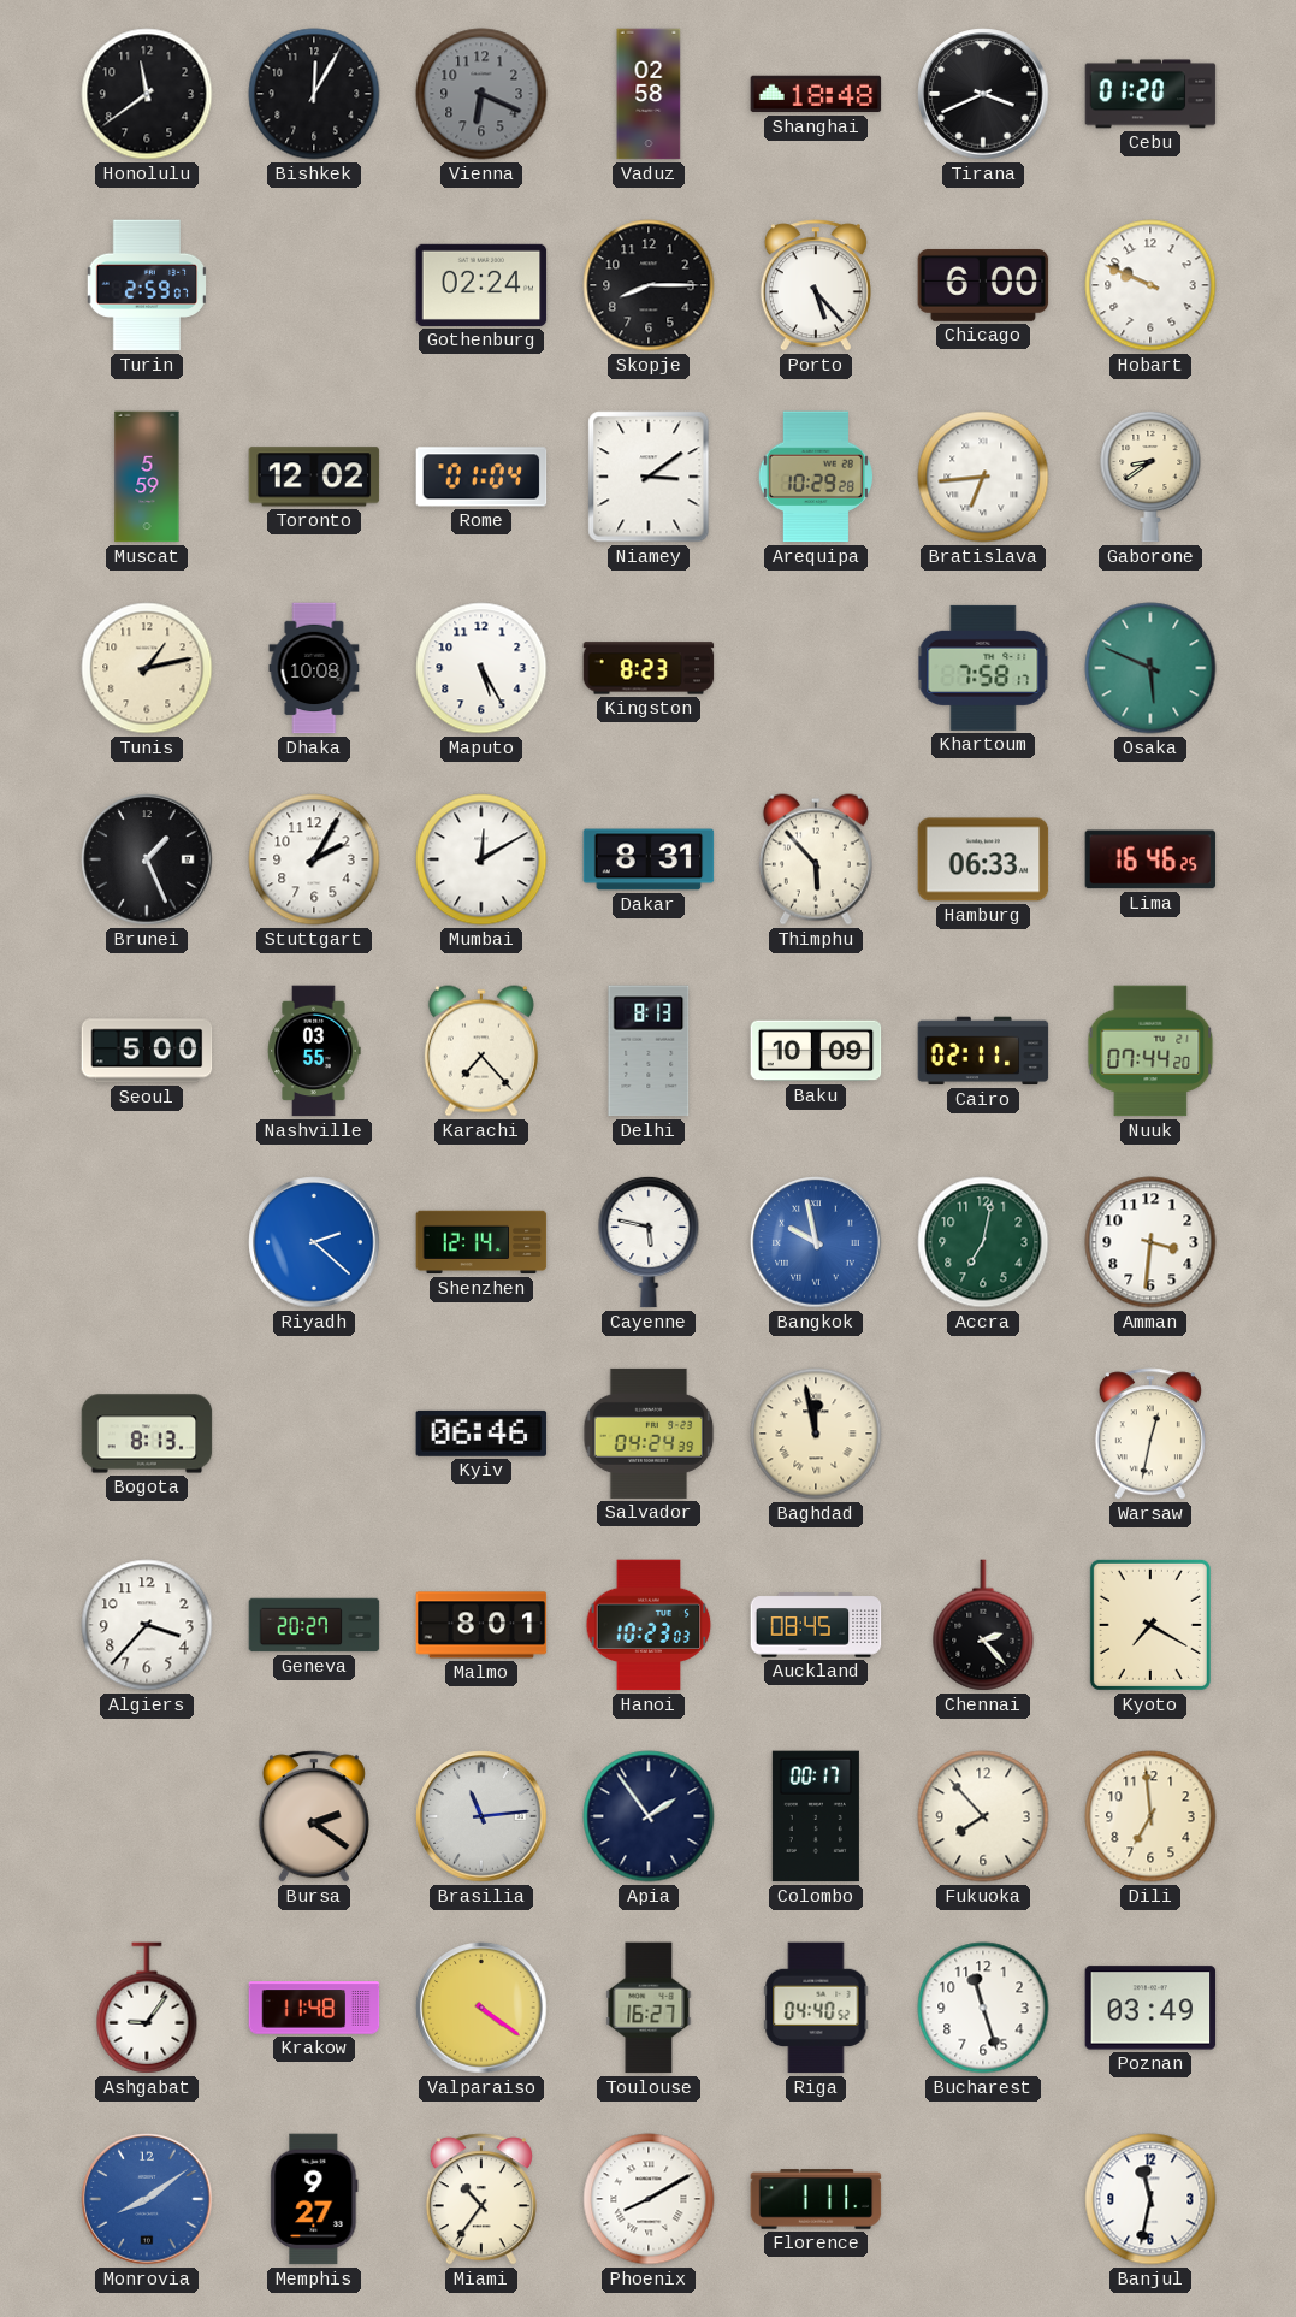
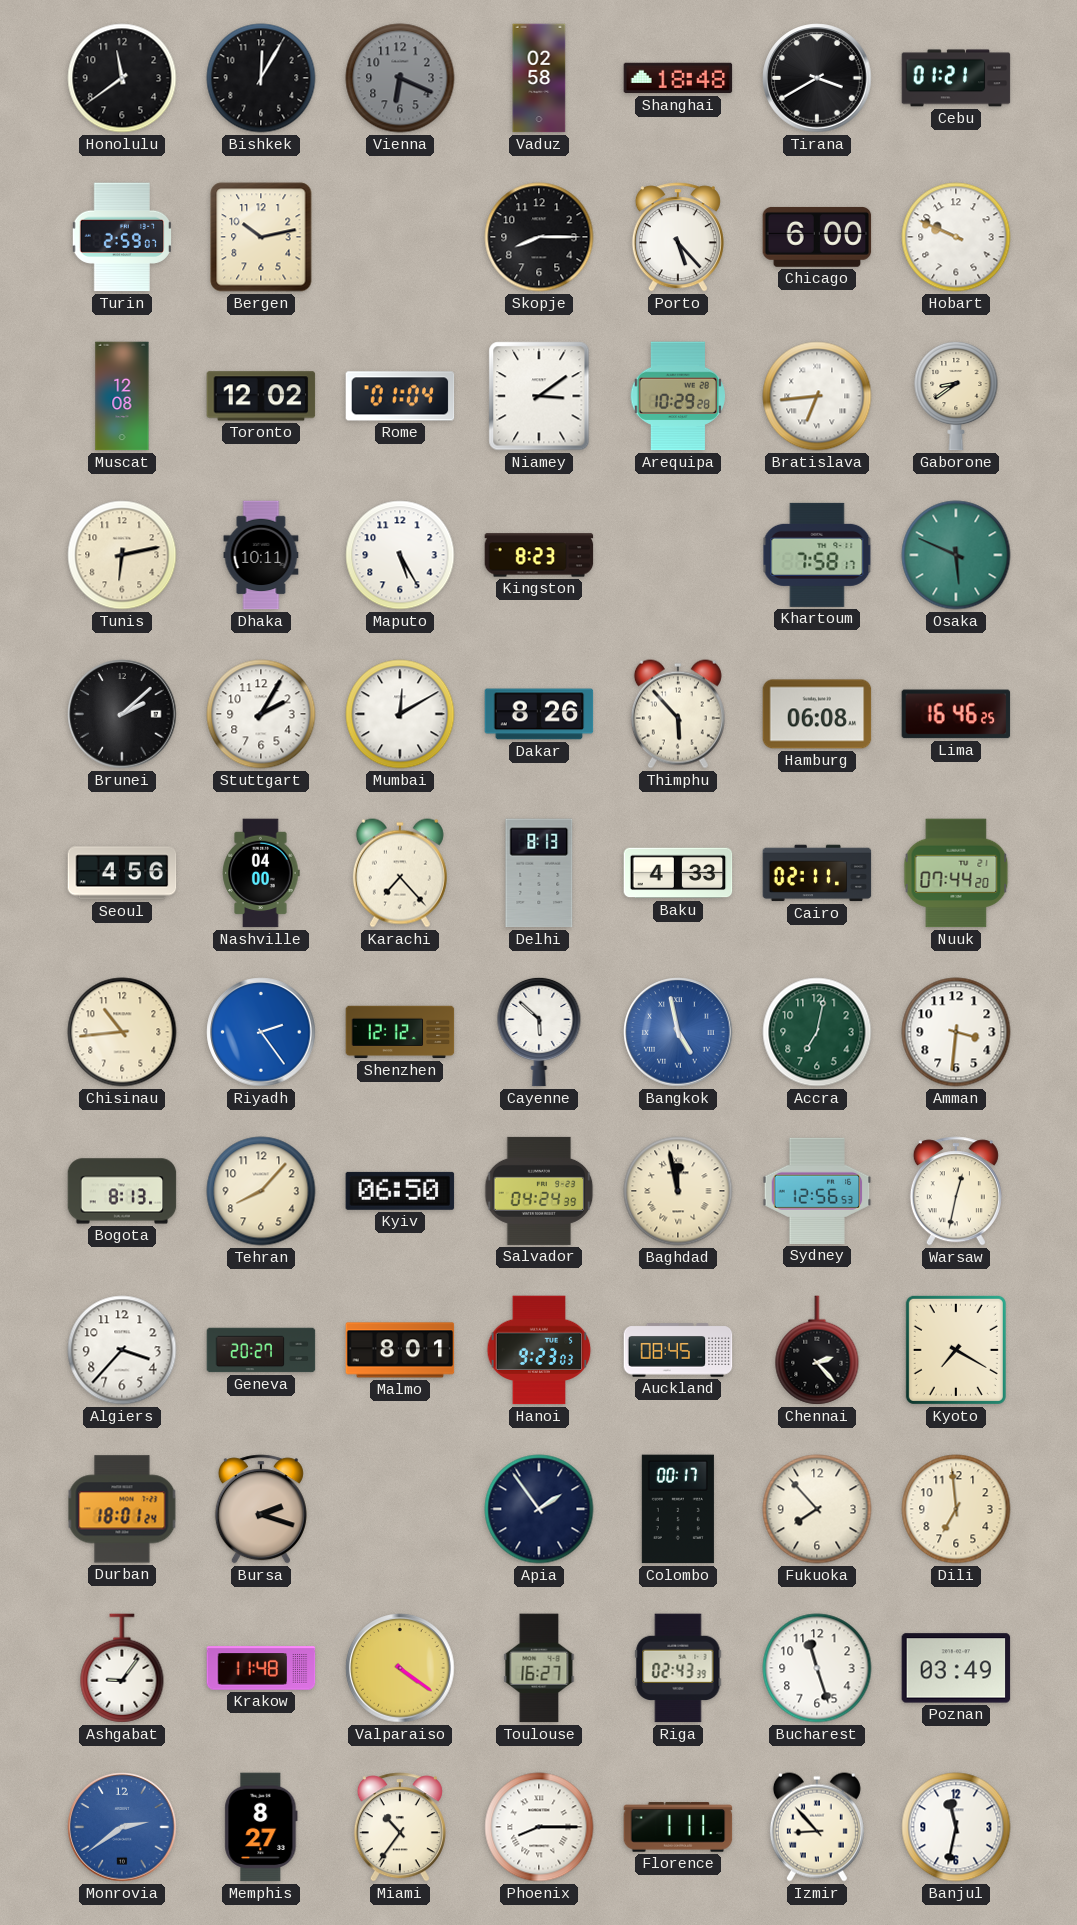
Tirana: 3:41 -> 3:40 (817, 78)
Cebu: 01:20 -> 01:21 (956, 78)
Bergen: none -> 10:13 (261, 237)
Gothenburg: 02:24 -> none (481, 285)
Muscat: 5:59 -> 12:08 (122, 396)
Tunis: 1:13 -> 6:13 (122, 555)
Dhaka: 10:08 -> 10:11 (261, 555)
Brunei: 1:26 -> 2:08 (122, 714)
Dakar: 8:31 -> 8:26 (539, 714)
Hamburg: 06:33 -> 06:08 (817, 714)
Seoul: 5:00 -> 4:56 (122, 873)
Nashville: 03:55 -> 04:00 (261, 873)
Baku: 10:09 -> 4:33 (678, 873)
Chisinau: none -> 10:44 (122, 1032)
Riyadh: 2:22 -> 2:24 (261, 1032)
Shenzhen: 12:14 -> 12:12 (400, 1032)
Cayenne: 5:47 -> 5:52 (539, 1032)
Bangkok: 9:58 -> 4:58 (678, 1032)
Tehran: none -> 8:07 (261, 1191)
Kyiv: 06:46 -> 06:50 (400, 1191)
Sydney: none -> 12:56 (817, 1191)
Hanoi: 10:23 -> 9:23 (539, 1350)
Durban: none -> 18:01 (122, 1509)
Bursa: 2:21 -> 2:18 (261, 1509)
Brasilia: 11:14 -> none (481, 1816)
Riga: 04:40 -> 02:43 (678, 1668)
Monrovia: 8:09 -> 2:39 (122, 1827)
Memphis: 9:27 -> 8:27 (261, 1827)
Phoenix: 8:10 -> 8:15 (539, 1827)
Izmir: none -> 8:53 (817, 1827)
